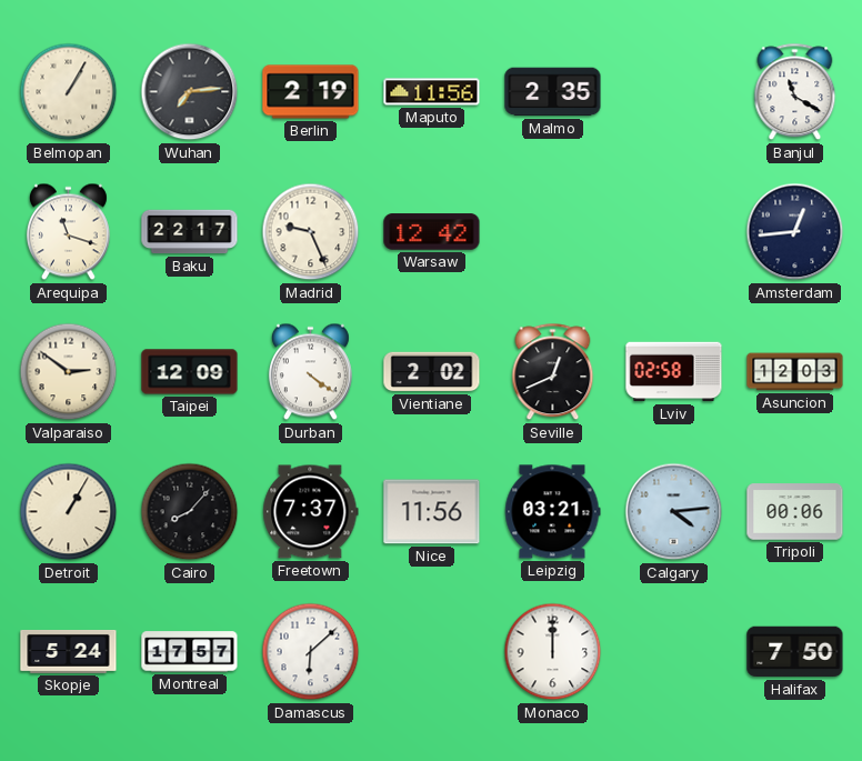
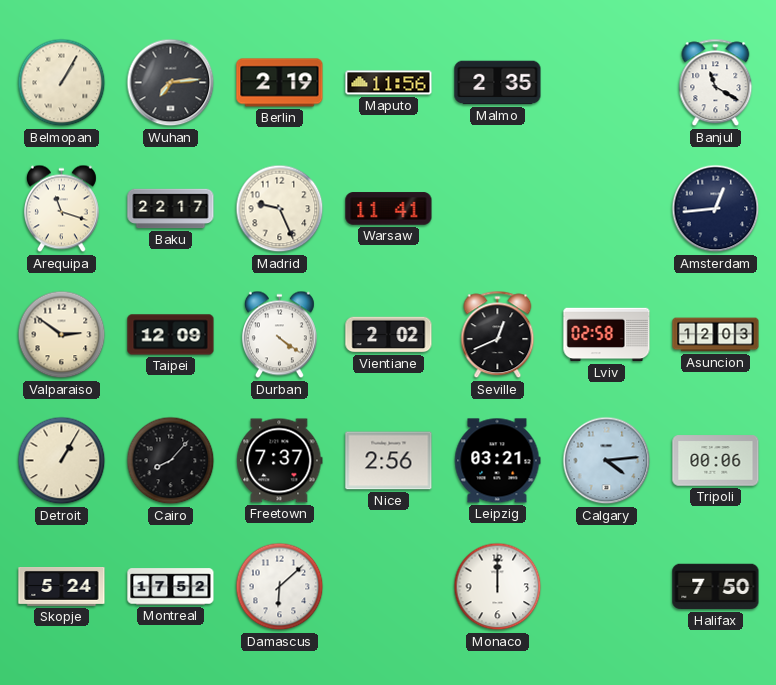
Warsaw: 12:42 -> 11:41 (389, 209)
Nice: 11:56 -> 2:56 (389, 461)
Montreal: 17:57 -> 17:52 (171, 587)
